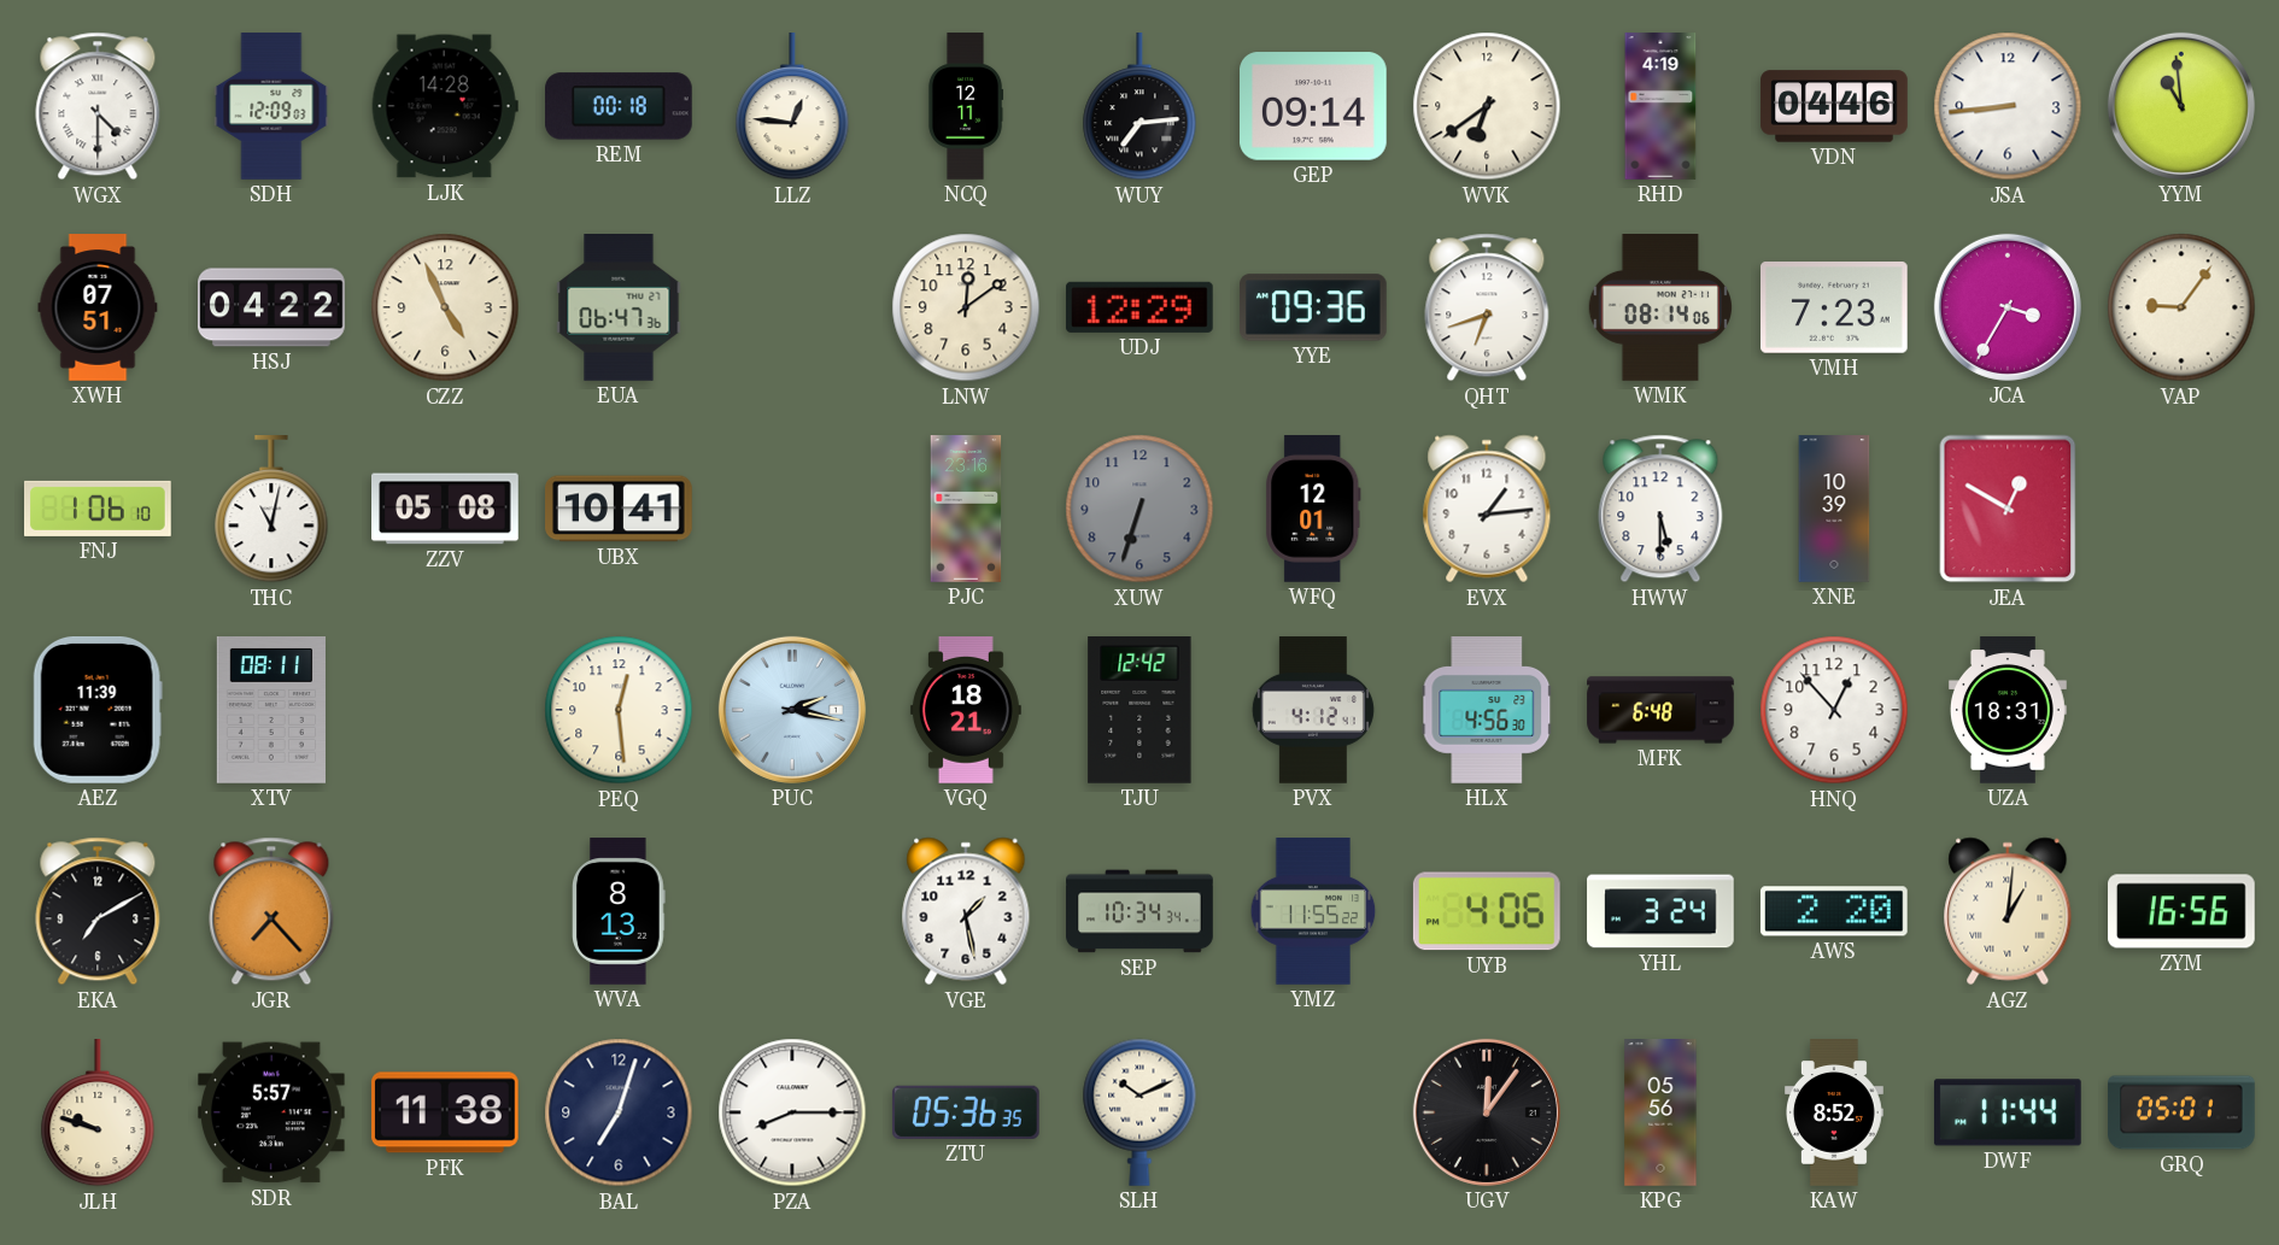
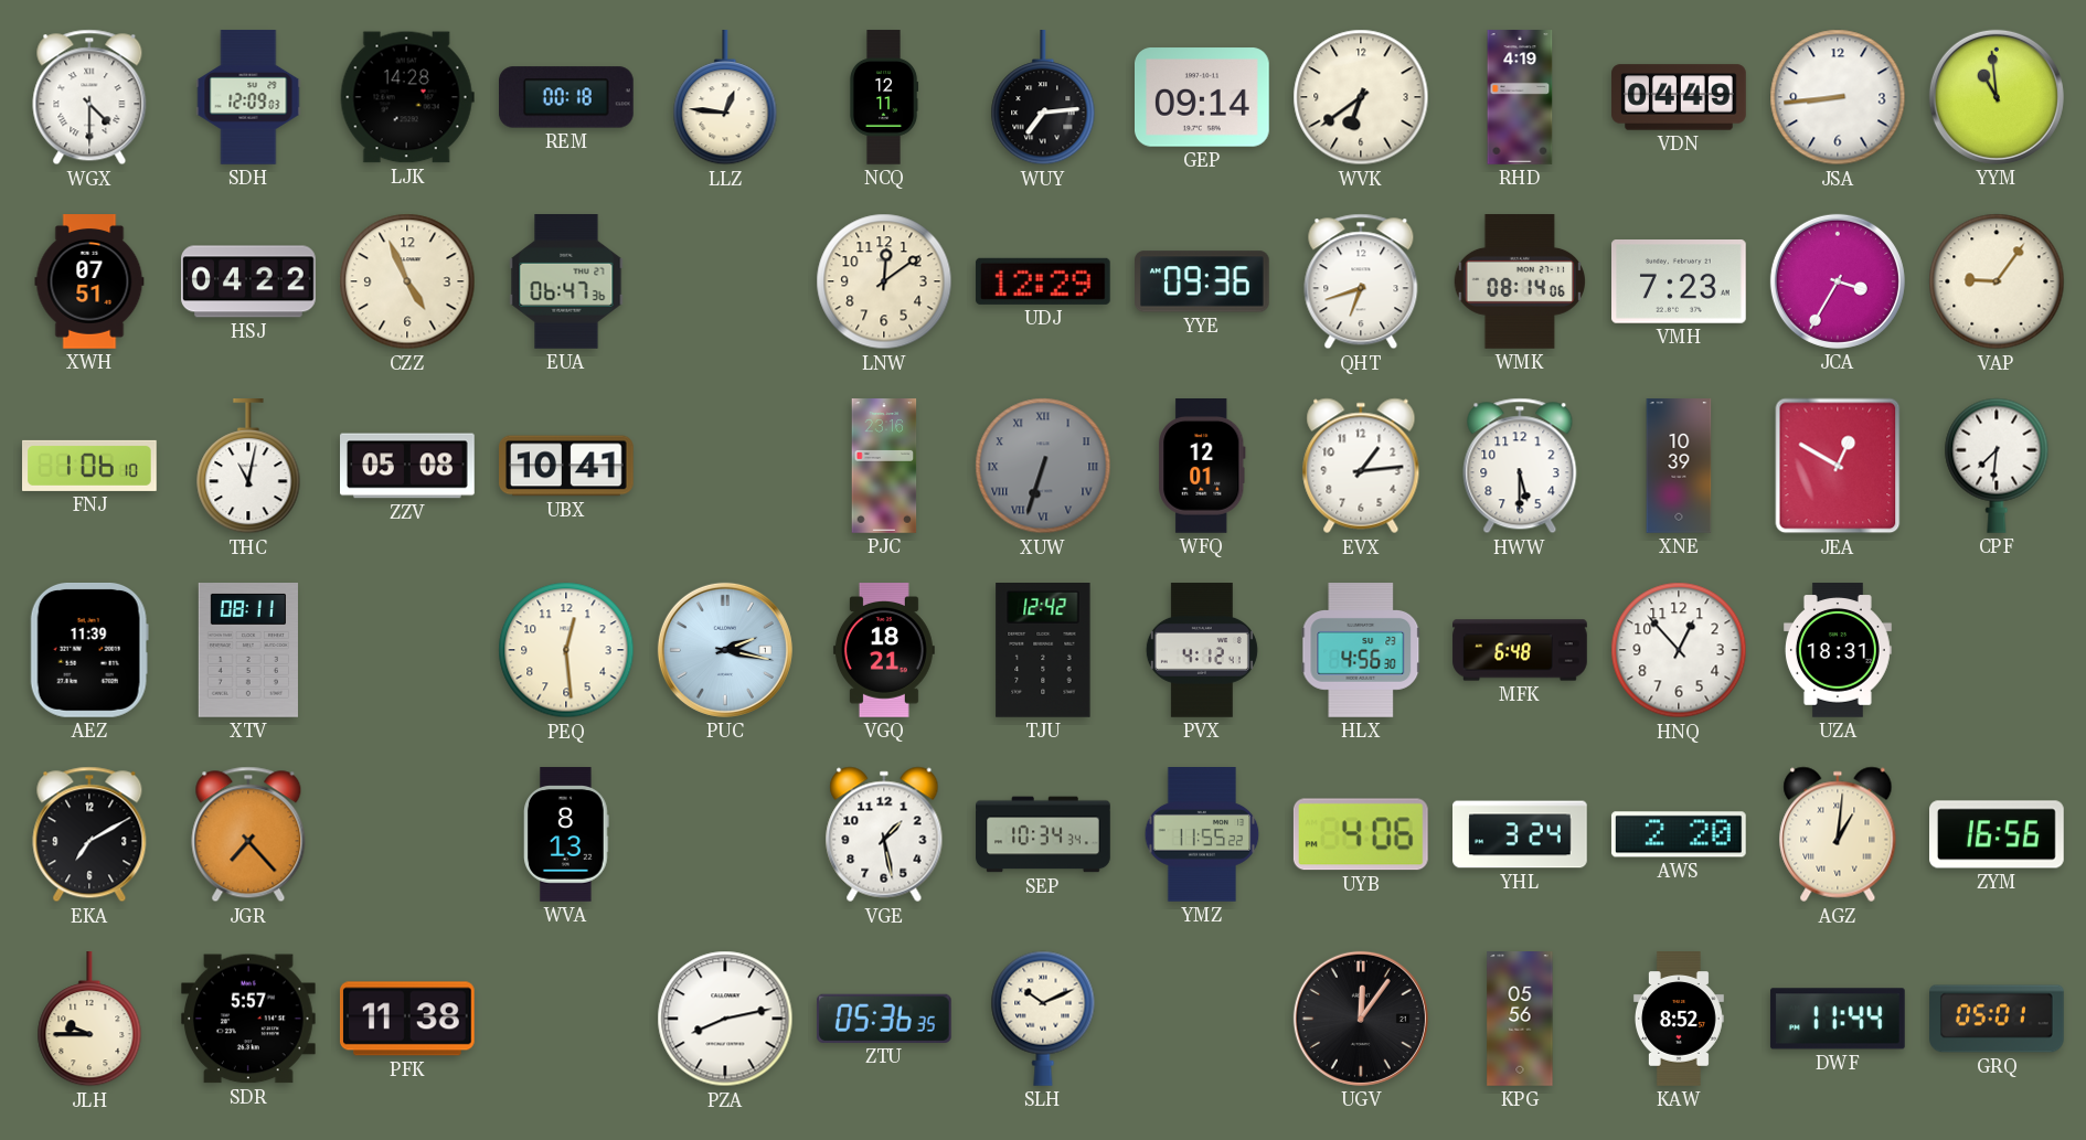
VDN: 04:46 -> 04:49 (1679, 97)
XUW numerals: Arabic -> Roman (1043, 466)
CPF: none -> 7:31 (1997, 466)
JLH: 9:48 -> 9:45 (89, 1020)
BAL: 7:03 -> none (619, 1112)
PZA: 8:15 -> 8:13 (725, 1019)
